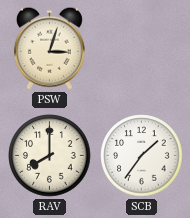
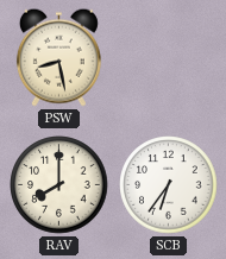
PSW: 3:03 -> 8:28 (58, 57)
SCB: 1:36 -> 6:36 (169, 185)
